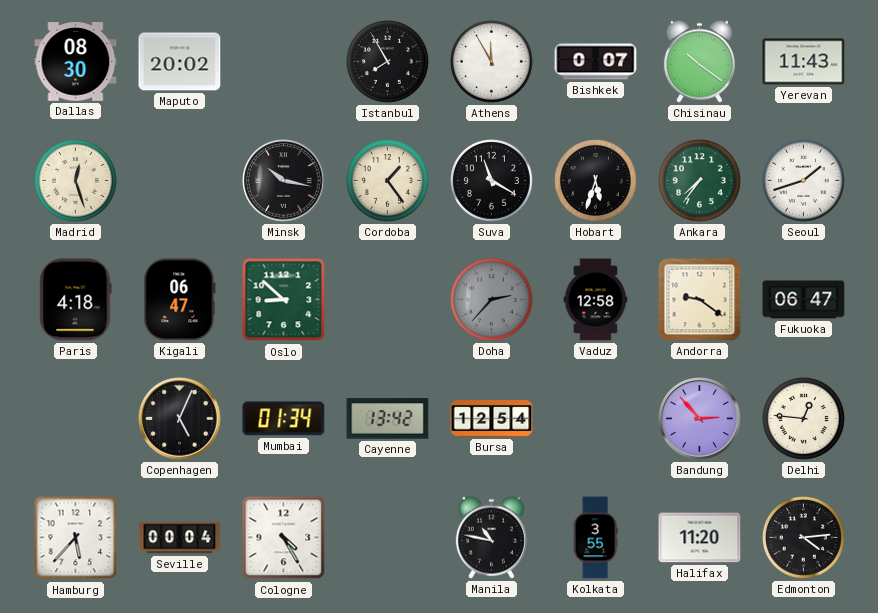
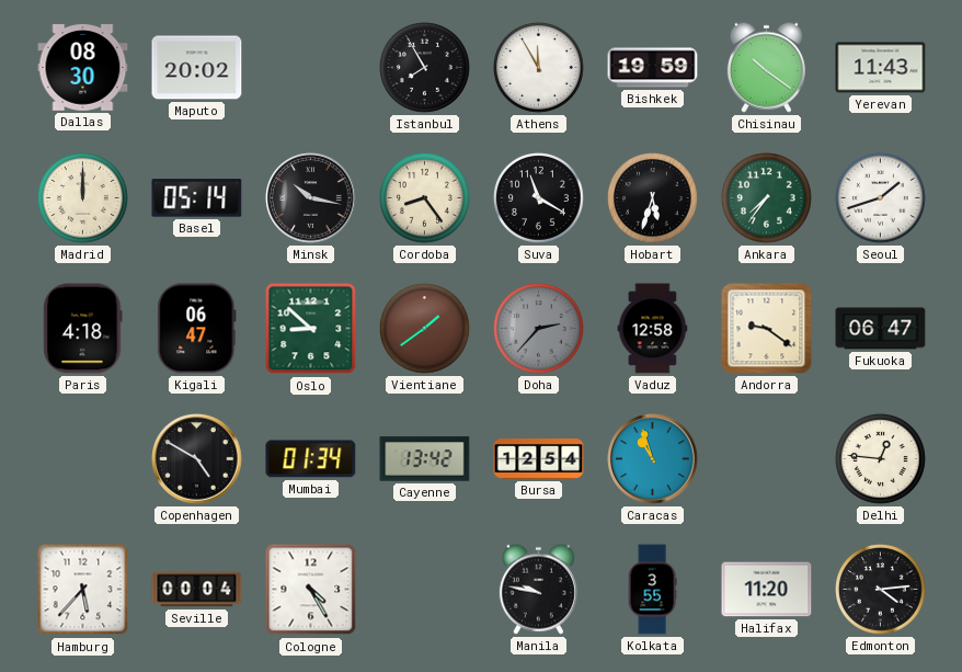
Bishkek: 0:07 -> 19:59 (653, 68)
Madrid: 12:27 -> 12:00 (83, 198)
Basel: none -> 05:14 (197, 198)
Cordoba: 1:24 -> 8:24 (425, 198)
Vientiane: none -> 1:39 (425, 329)
Copenhagen: 5:04 -> 4:50 (197, 459)
Caracas: none -> 10:57 (653, 459)
Bandung: 2:53 -> none (700, 419)
Manila: 10:47 -> 9:47 (538, 589)
